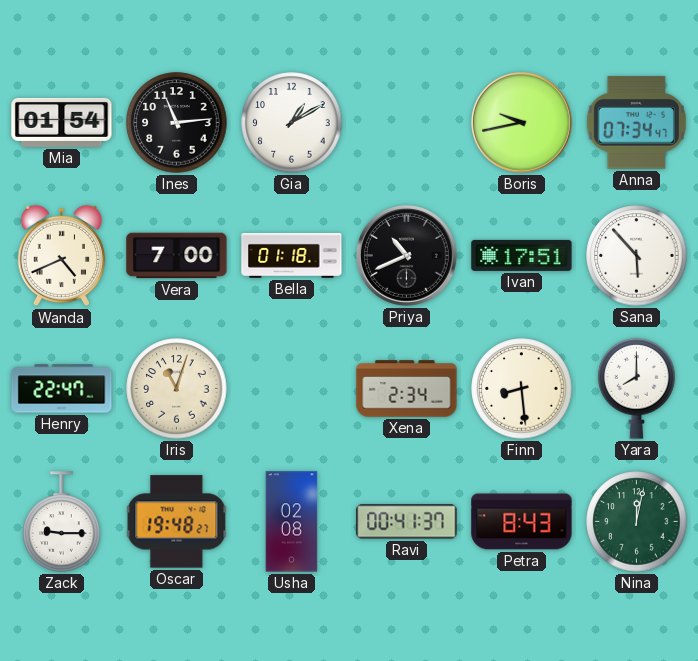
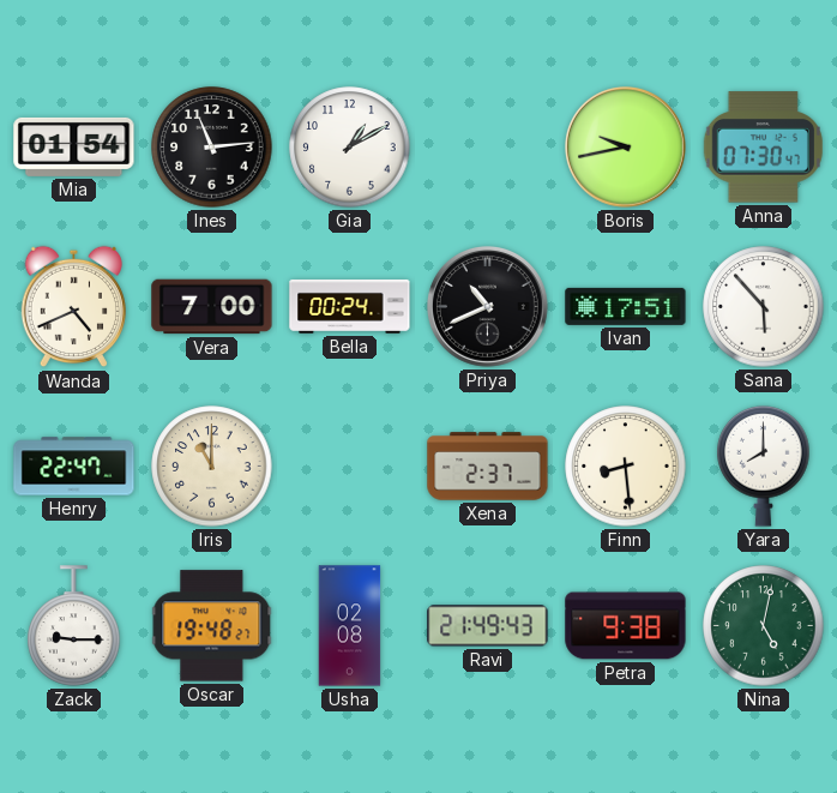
Anna: 07:34 -> 07:30 (763, 148)
Bella: 01:18 -> 00:24 (350, 307)
Iris: 11:03 -> 11:00 (212, 467)
Xena: 2:34 -> 2:37 (488, 467)
Ravi: 00:41 -> 21:49 (488, 626)
Petra: 8:43 -> 9:38 (626, 626)
Nina: 12:02 -> 5:02 (764, 626)
